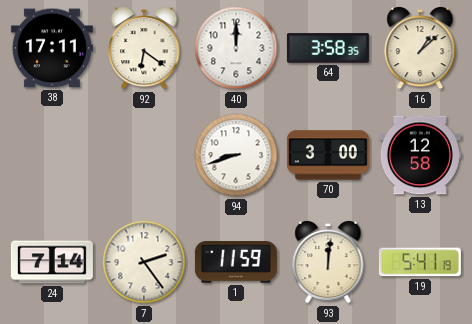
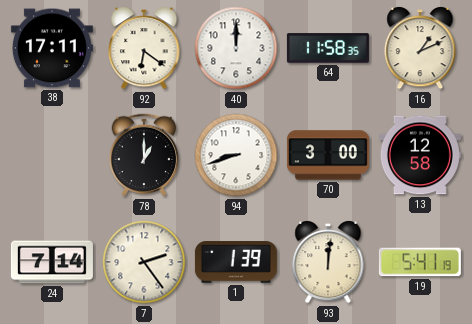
64: 3:58 -> 11:58 (328, 48)
16: 1:08 -> 1:11 (420, 49)
78: none -> 1:00 (144, 155)
1: 11:59 -> 1:39 (236, 262)
